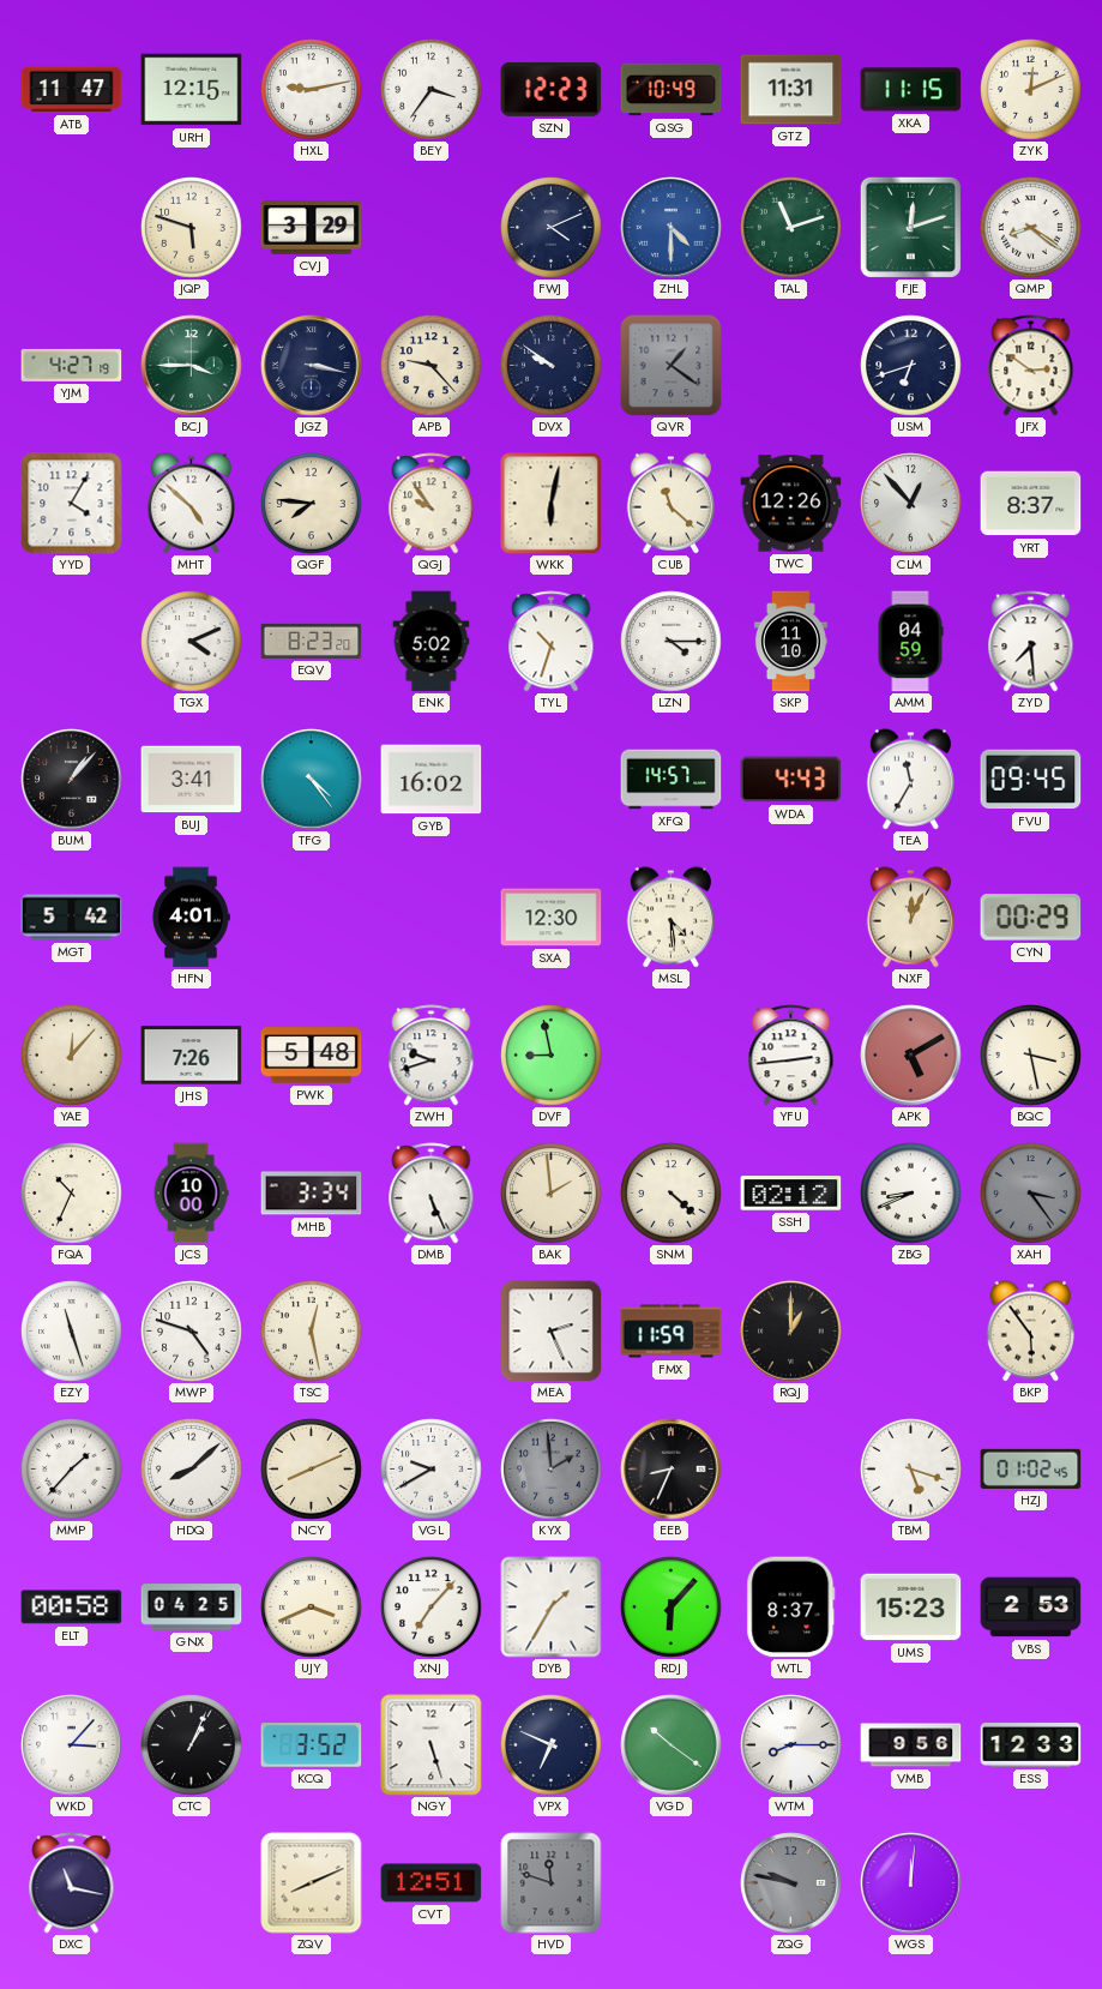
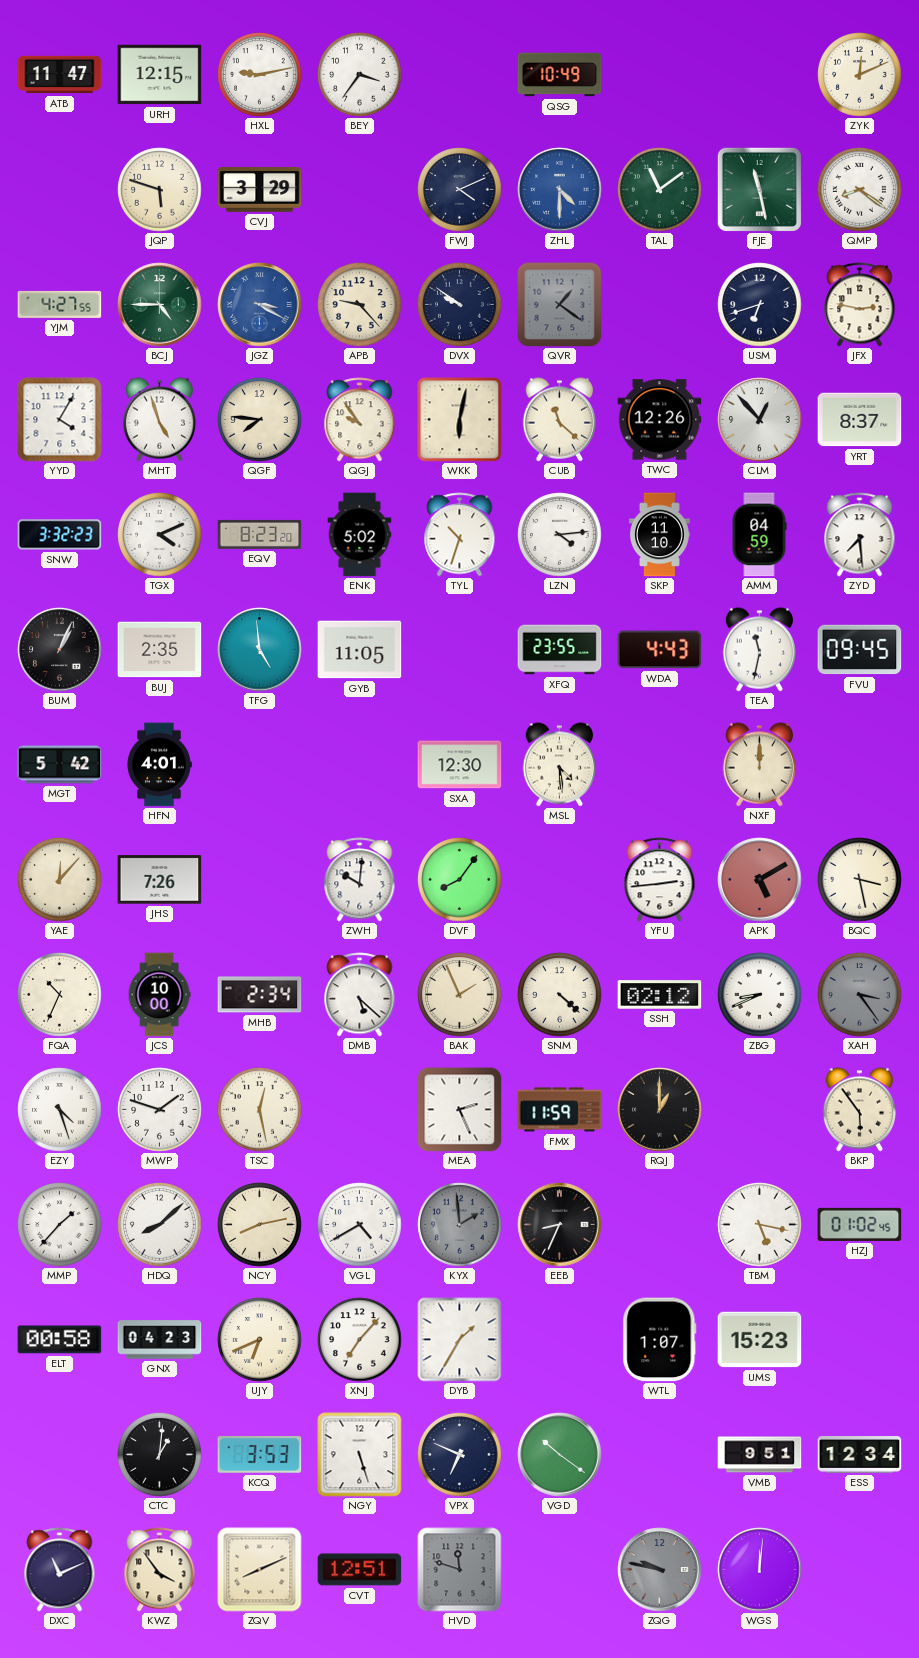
SZN: 12:23 -> none (552, 89)
GTZ: 11:31 -> none (791, 90)
XKA: 11:15 -> none (911, 90)
TAL: 11:12 -> 11:09 (660, 190)
FJE: 12:12 -> 11:28 (759, 189)
YJM: 4:27:19 -> 4:27:55 (60, 304)
BCJ: 3:45 -> 4:45 (160, 305)
JGZ: 3:17 -> 3:20 (260, 305)
JGZ dial: navy -> blue (260, 305)
JFX: 2:51 -> 2:47 (860, 305)
MHT: 4:52 -> 4:57 (159, 420)
SNW: none -> 3:32 (60, 535)
LZN: 4:15 -> 4:14 (560, 535)
BUM: 1:07 -> 1:04 (60, 650)
BUJ: 3:41 -> 2:35 (160, 650)
TFG: 4:24 -> 4:59 (260, 650)
GYB: 16:02 -> 11:05 (360, 650)
XFQ: 14:57 -> 23:55 (560, 650)
TEA: 11:35 -> 11:32 (759, 650)
NXF: 12:04 -> 12:00 (759, 765)
CYN: 00:29 -> none (1031, 918)
PWK: 5:48 -> none (312, 1056)
ZWH: 9:42 -> 10:01 (360, 880)
DVF: 8:58 -> 8:06 (460, 880)
MHB: 3:34 -> 2:34 (260, 995)
DMB: 5:26 -> 5:22 (360, 995)
BAK: 1:59 -> 1:56 (460, 995)
EZY: 11:27 -> 4:27 (60, 1110)
MWP: 4:48 -> 1:48 (160, 1110)
NCY: 8:11 -> 8:13 (260, 1225)
VGL: 9:40 -> 4:40 (360, 1225)
TBM: 5:18 -> 5:17 (760, 1225)
GNX: 04:25 -> 04:23 (160, 1340)
UJY: 3:41 -> 6:41 (260, 1340)
RDJ: 6:07 -> none (672, 1608)
WTL: 8:37 -> 1:07 (660, 1340)
VBS: 2:53 -> none (1031, 1608)
WKD: 3:07 -> none (72, 1745)
CTC: 1:04 -> 1:01 (160, 1455)
KCQ: 3:52 -> 3:53 (260, 1455)
WTM: 8:15 -> none (791, 1745)
VMB: 9:56 -> 9:51 (760, 1455)
ESS: 12:33 -> 12:34 (860, 1455)
DXC: 11:17 -> 11:11 (60, 1570)
KWZ: none -> 3:54 (160, 1570)
